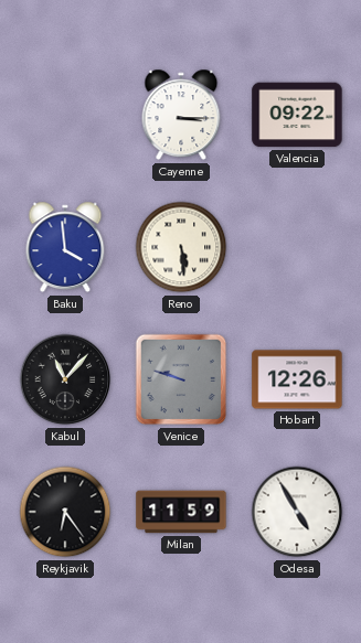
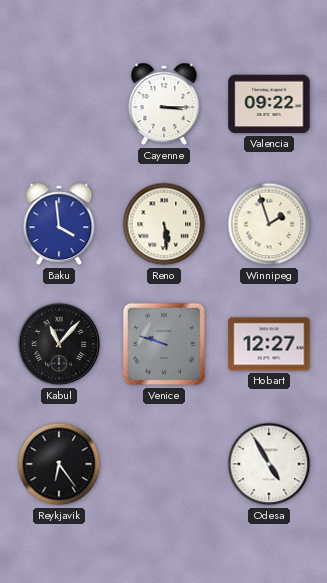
Winnipeg: none -> 1:57 (269, 224)
Hobart: 12:26 -> 12:27 (269, 344)
Milan: 11:59 -> none (181, 512)
